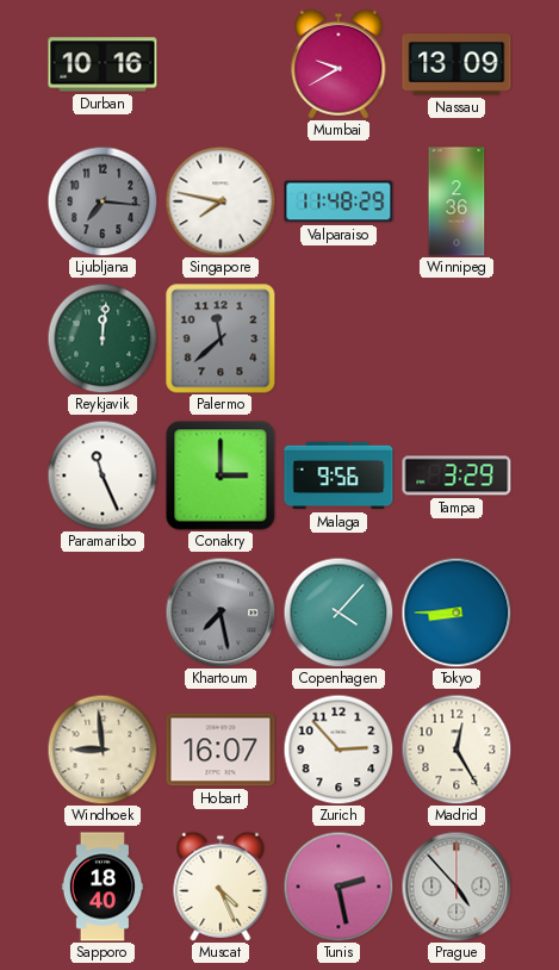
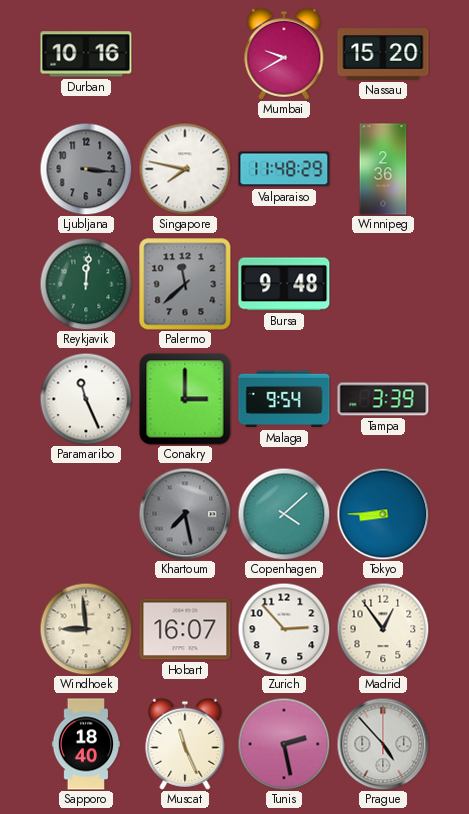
Nassau: 13:09 -> 15:20 (383, 54)
Ljubljana: 7:16 -> 3:16 (86, 169)
Bursa: none -> 9:48 (284, 284)
Malaga: 9:56 -> 9:54 (284, 399)
Tampa: 3:29 -> 3:39 (383, 399)
Copenhagen: 4:07 -> 4:08 (284, 514)
Madrid: 12:25 -> 12:54 (383, 629)
Muscat: 4:26 -> 11:26 (185, 744)
